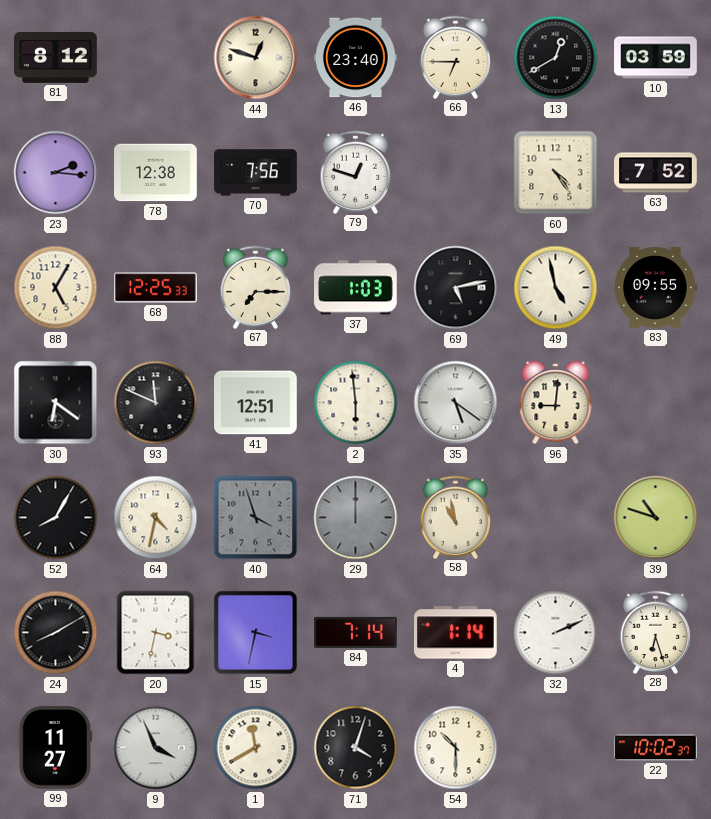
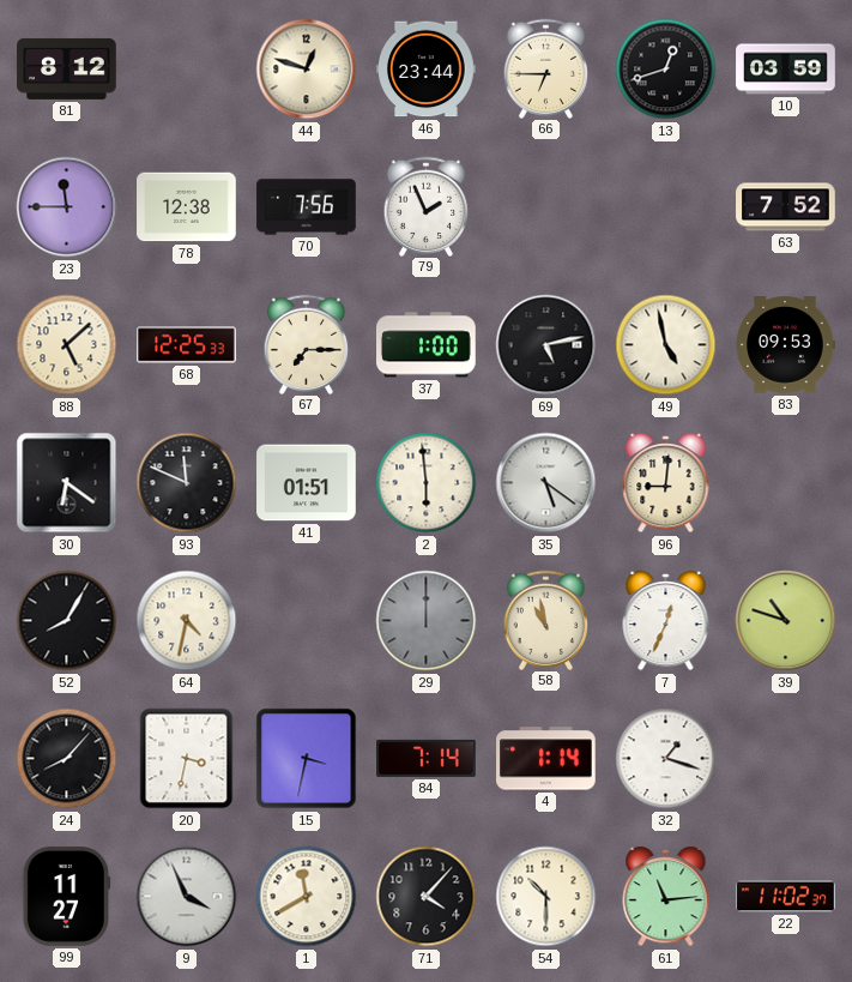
46: 23:40 -> 23:44 (427, 70)
13: 12:40 -> 12:42 (666, 70)
23: 2:16 -> 11:45 (67, 207)
79: 12:48 -> 1:56 (427, 206)
60: 4:24 -> none (556, 173)
88: 5:05 -> 5:08 (67, 345)
37: 1:03 -> 1:00 (427, 345)
83: 09:55 -> 09:53 (785, 345)
41: 12:51 -> 01:51 (307, 483)
40: 3:57 -> none (256, 518)
7: none -> 12:34 (666, 621)
24: 8:10 -> 8:07 (67, 759)
32: 2:11 -> 1:18 (666, 759)
28: 6:27 -> none (656, 632)
71: 4:03 -> 4:07 (427, 897)
61: none -> 11:14 (666, 897)
22: 10:02 -> 11:02 (786, 897)
